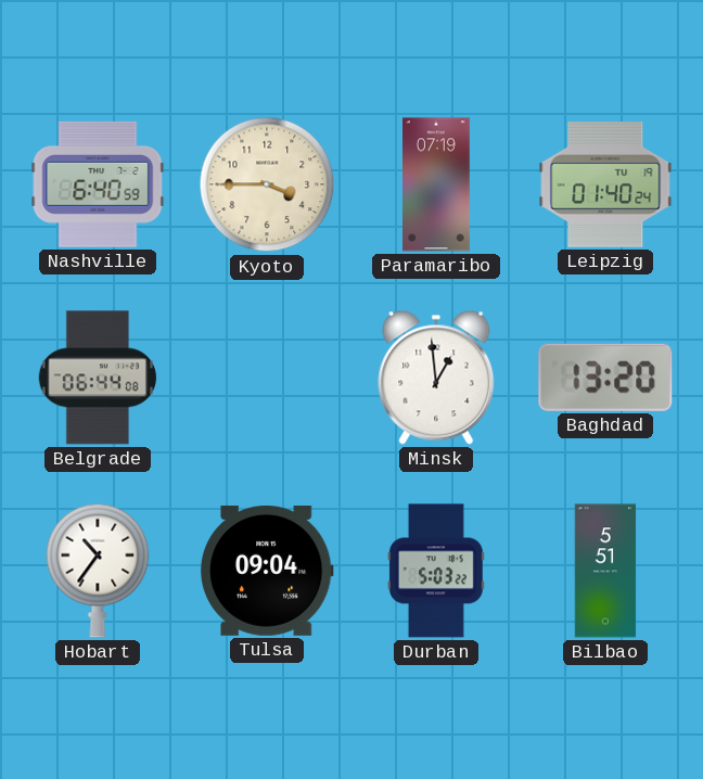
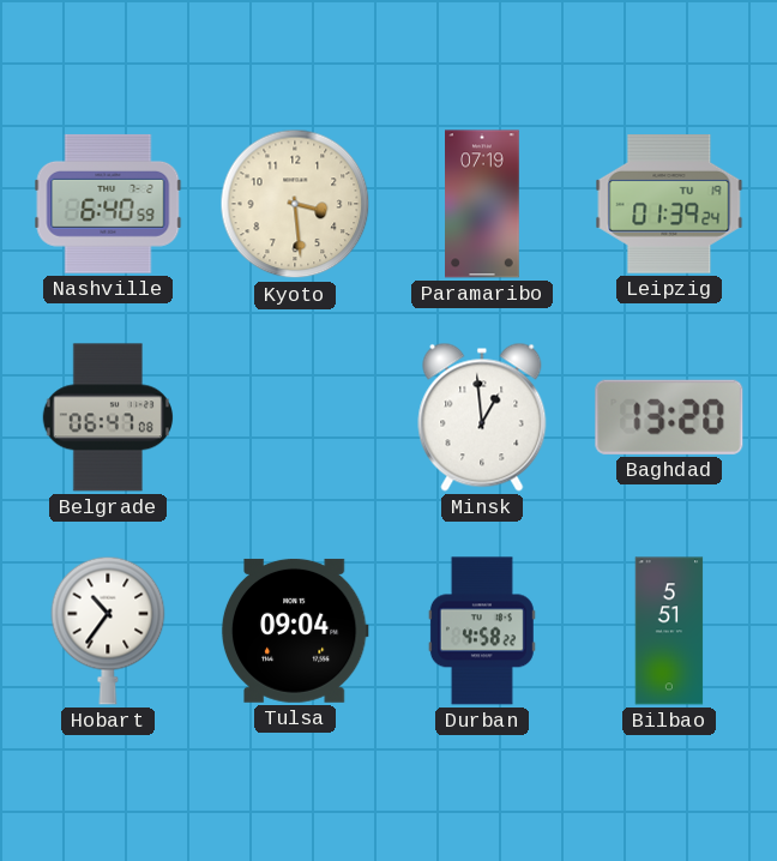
Kyoto: 3:45 -> 3:29 (295, 204)
Leipzig: 01:40 -> 01:39 (669, 205)
Belgrade: 06:44 -> 06:47 (107, 417)
Durban: 5:03 -> 4:58 (482, 631)
